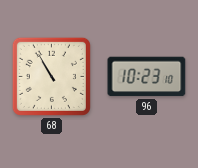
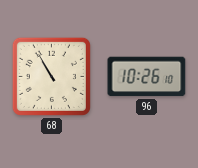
96: 10:23 -> 10:26 (147, 77)
